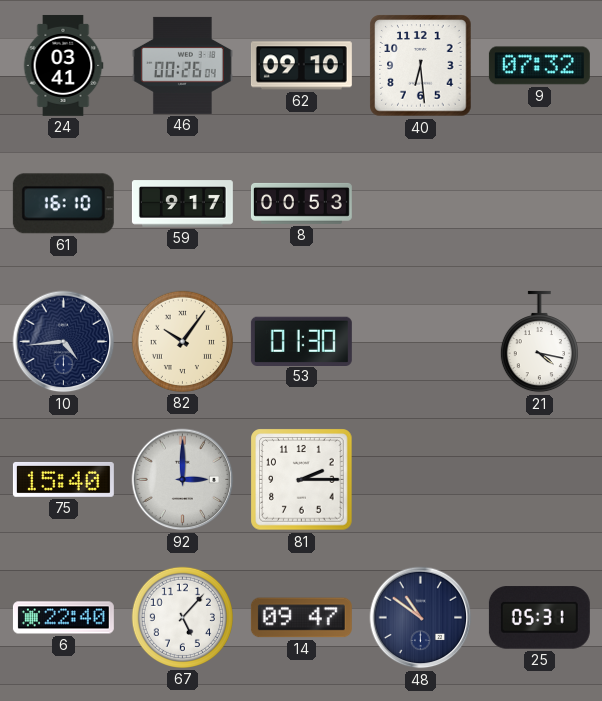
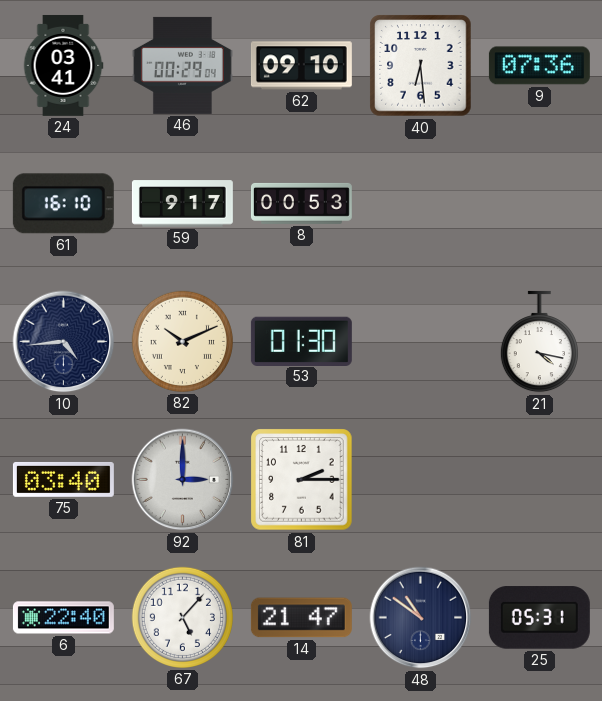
46: 00:26 -> 00:29 (182, 65)
9: 07:32 -> 07:36 (539, 66)
82: 10:06 -> 10:11 (182, 341)
75: 15:40 -> 03:40 (63, 479)
14: 09:47 -> 21:47 (301, 618)
